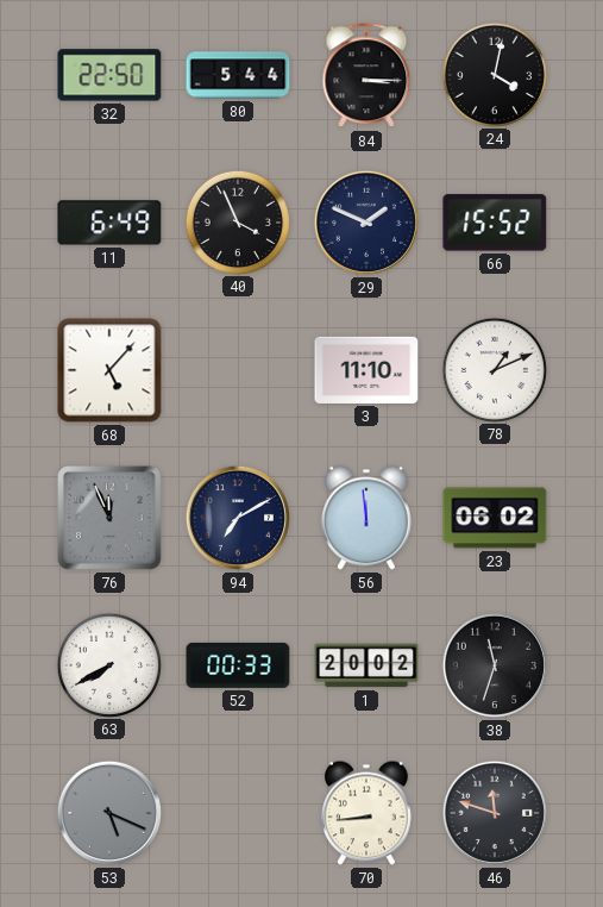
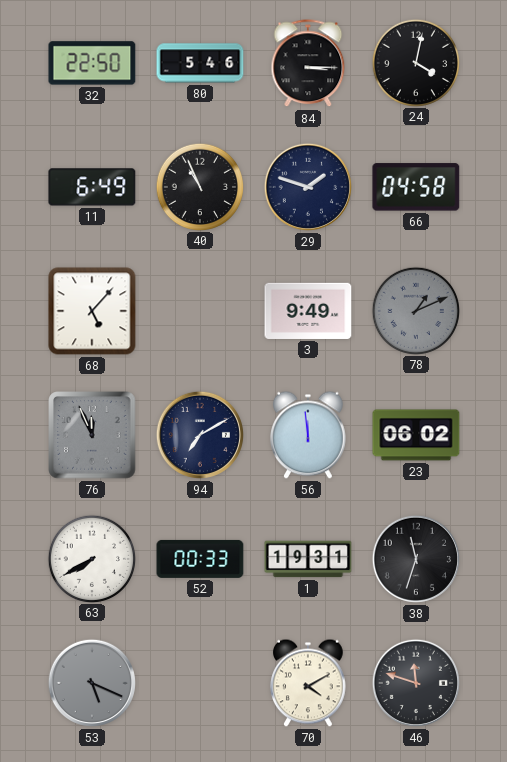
80: 5:44 -> 5:46 (200, 63)
40: 3:56 -> 10:56 (199, 186)
29: 1:49 -> 1:48 (308, 187)
66: 15:52 -> 04:58 (416, 187)
3: 11:10 -> 9:49 (308, 311)
78 dial: white -> grey (415, 310)
1: 20:02 -> 19:31 (308, 559)
70: 8:44 -> 4:10 (309, 683)
